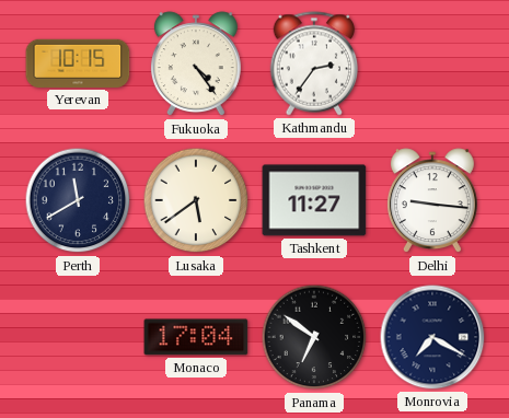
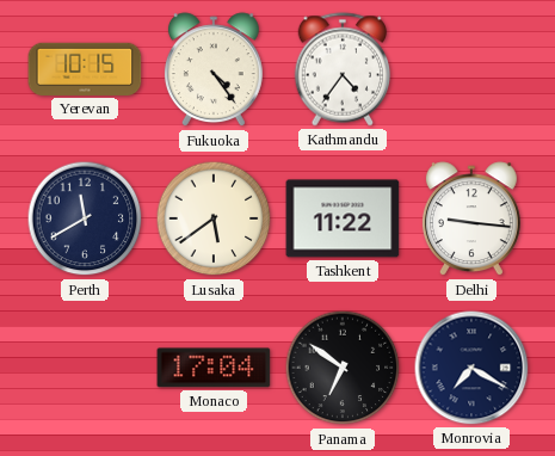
Kathmandu: 2:36 -> 4:36 (343, 69)
Tashkent: 11:27 -> 11:22 (343, 218)
